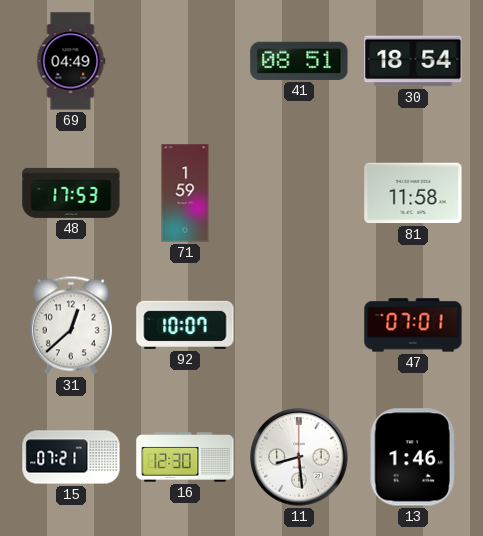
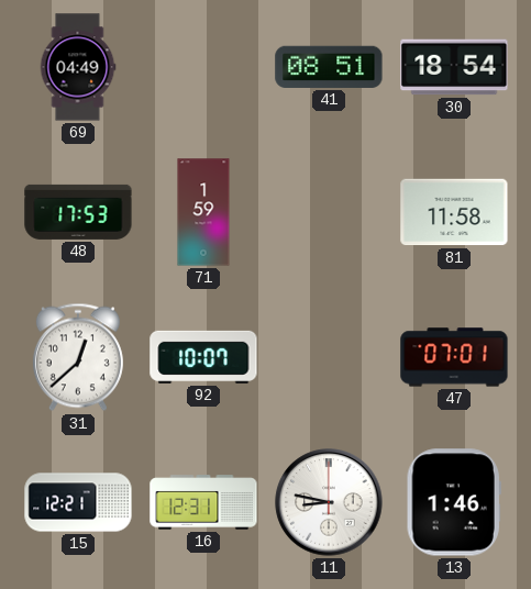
15: 07:21 -> 12:21 (78, 502)
16: 12:30 -> 12:31 (203, 502)
11: 8:29 -> 8:47 (329, 502)
